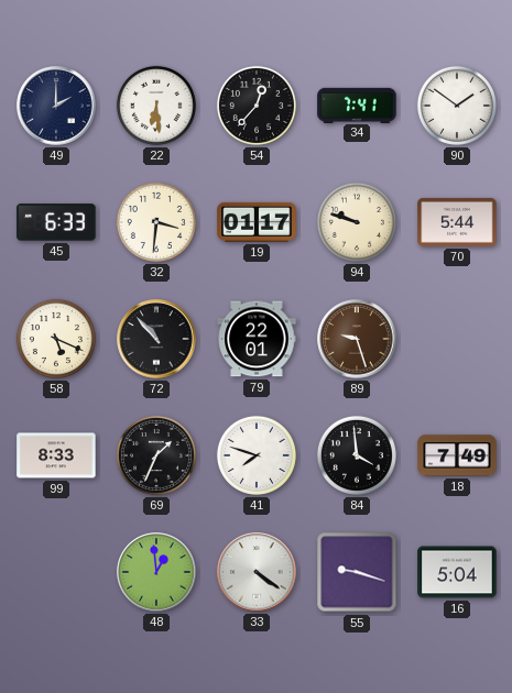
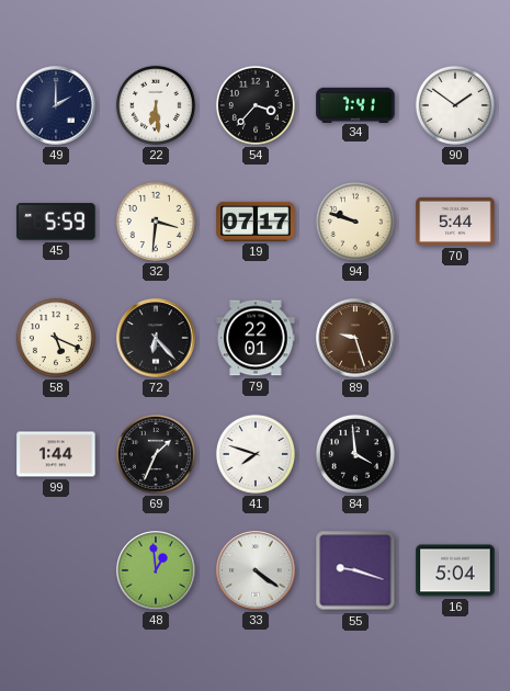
54: 12:37 -> 3:37 (256, 105)
45: 6:33 -> 5:59 (56, 222)
19: 01:17 -> 07:17 (256, 222)
72: 10:53 -> 6:23 (156, 338)
99: 8:33 -> 1:44 (56, 454)
18: 7:49 -> none (457, 455)
